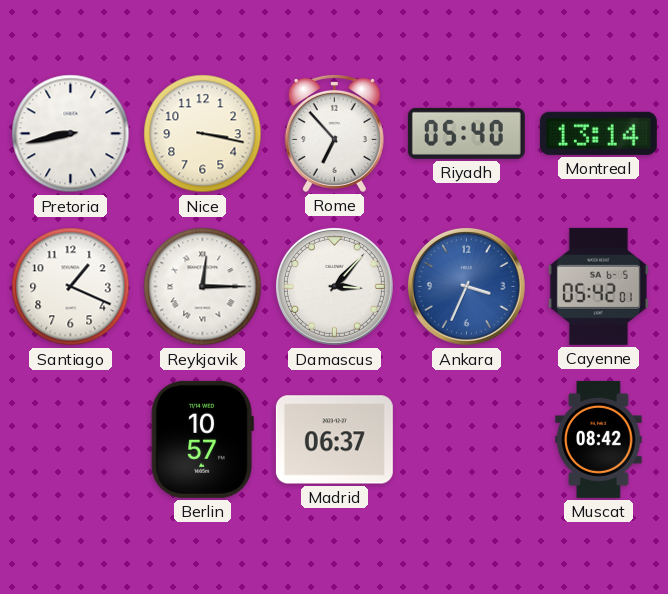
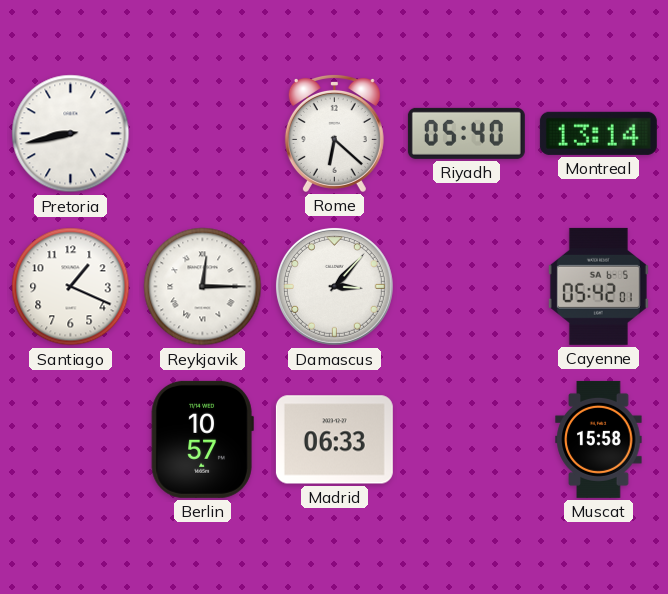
Nice: 3:17 -> none (203, 134)
Rome: 6:53 -> 6:22 (334, 133)
Ankara: 3:34 -> none (466, 286)
Madrid: 06:37 -> 06:33 (334, 440)
Muscat: 08:42 -> 15:58 (599, 439)
